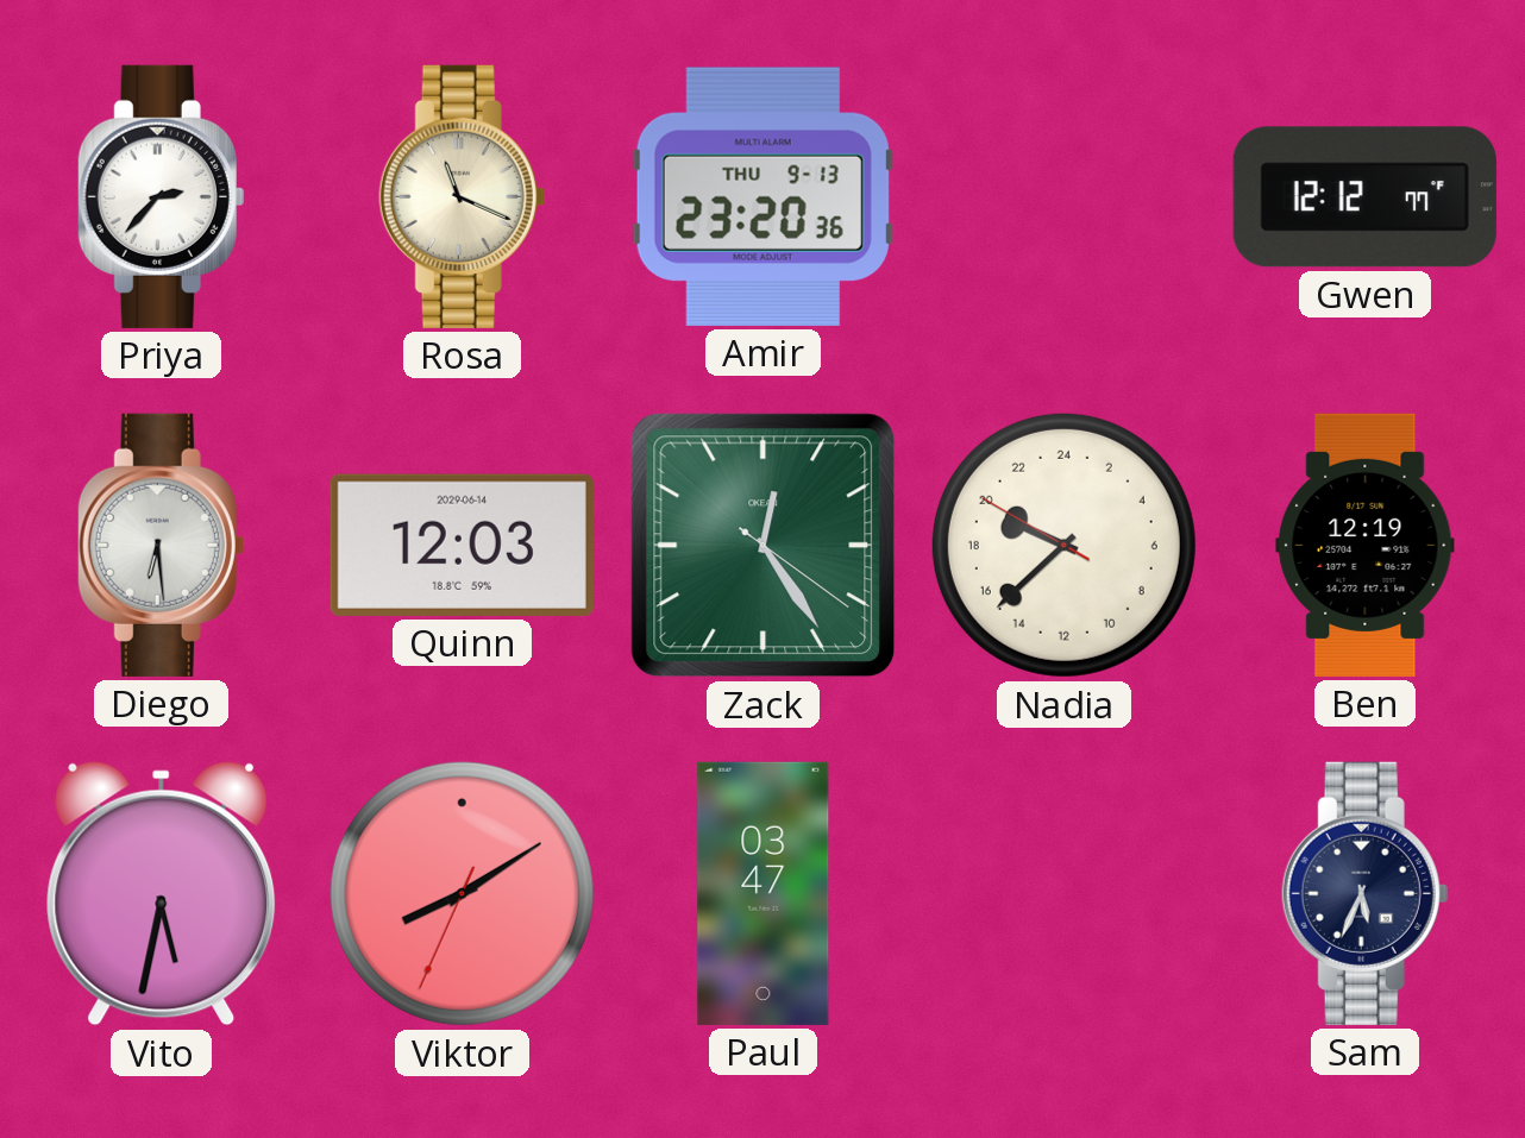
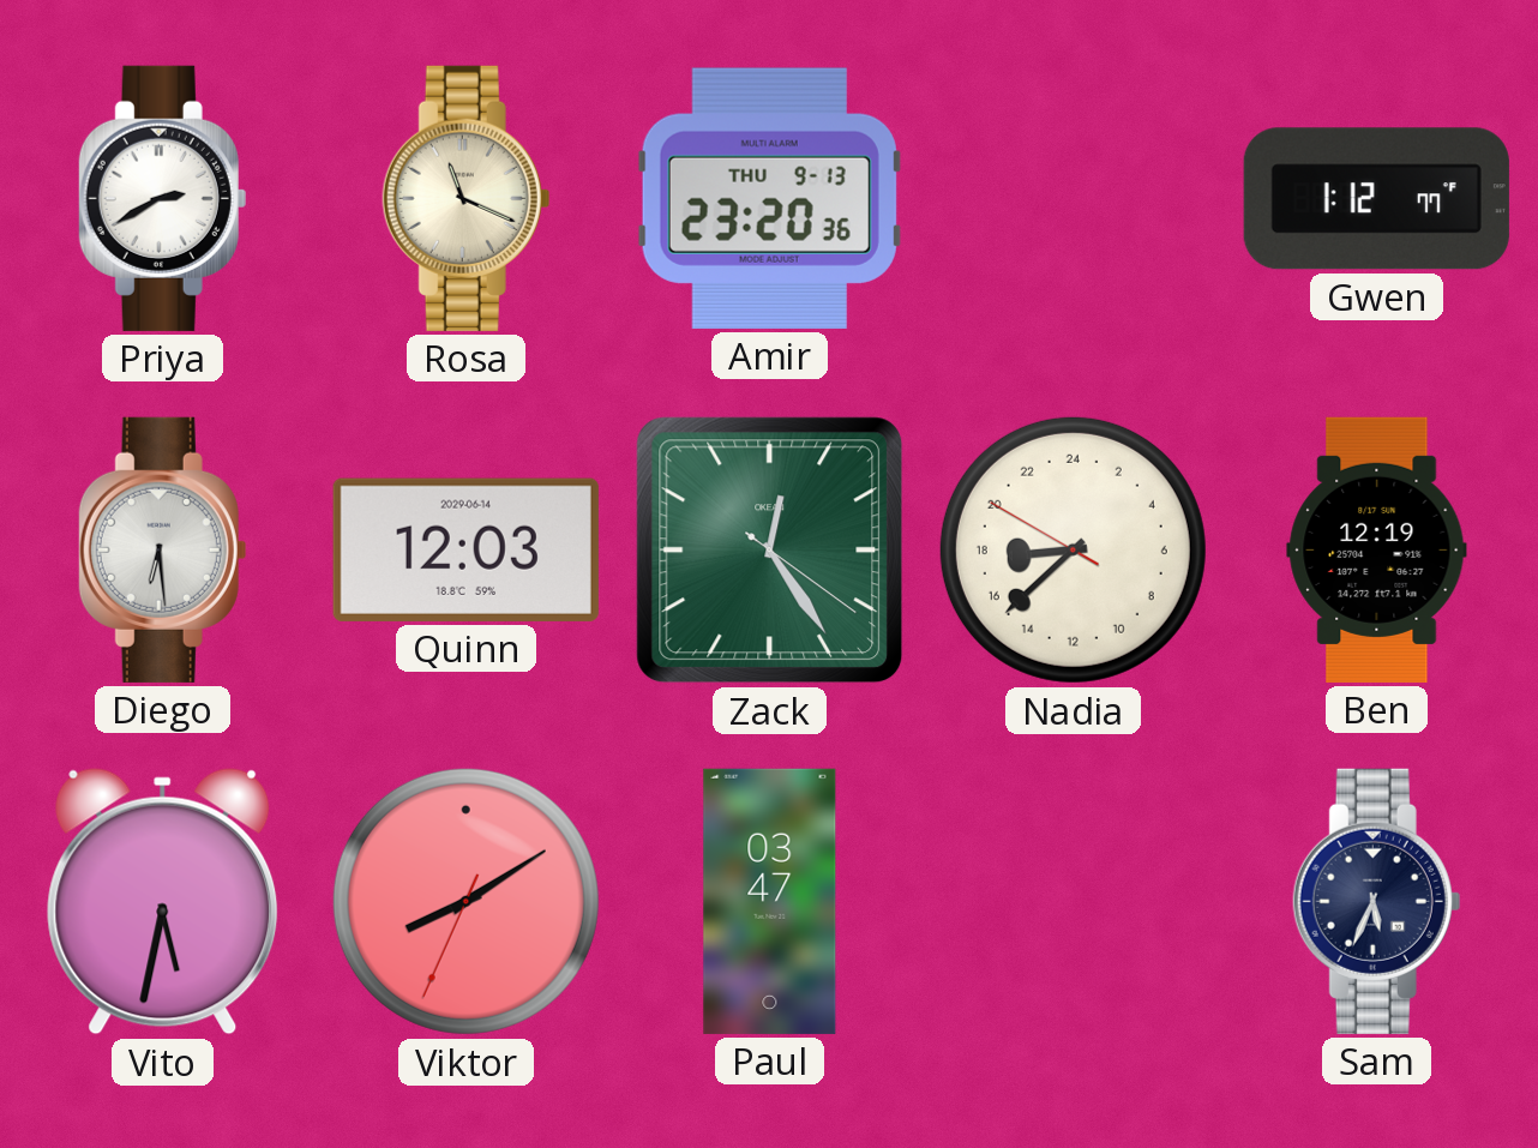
Priya: 2:37 -> 2:40 (163, 198)
Gwen: 12:12 -> 1:12 (1376, 199)
Nadia: 19:37 -> 17:37 (1073, 549)
